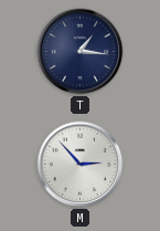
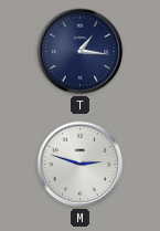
M: 2:53 -> 2:48 (81, 165)
